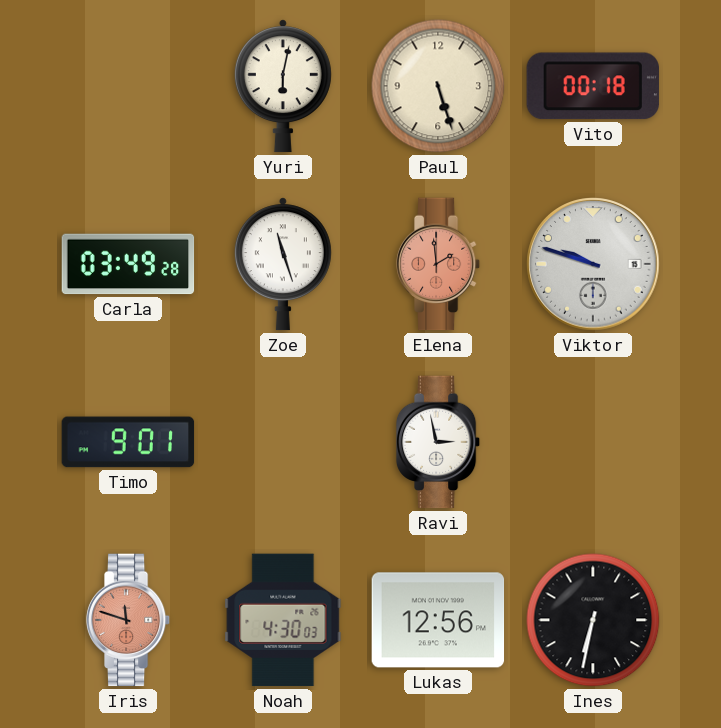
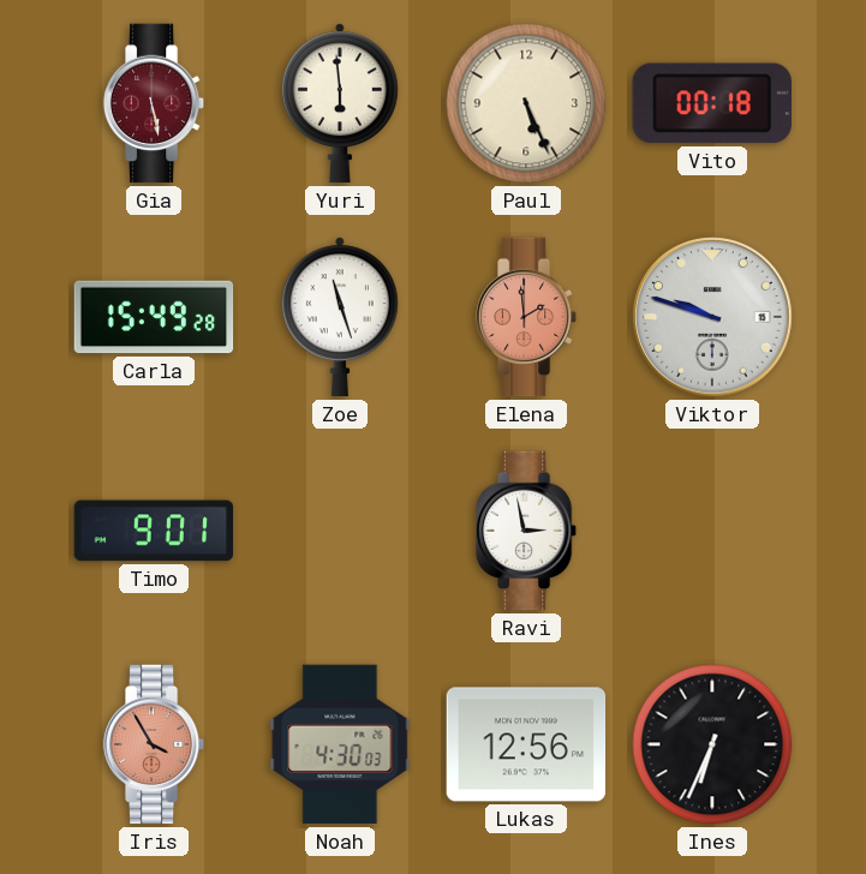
Gia: none -> 5:28 (154, 103)
Yuri: 6:02 -> 5:59 (340, 103)
Paul: 5:27 -> 5:26 (526, 103)
Carla: 03:49 -> 15:49 (154, 317)
Iris: 11:48 -> 3:55 (154, 744)
Ines: 6:32 -> 6:34 (712, 744)
